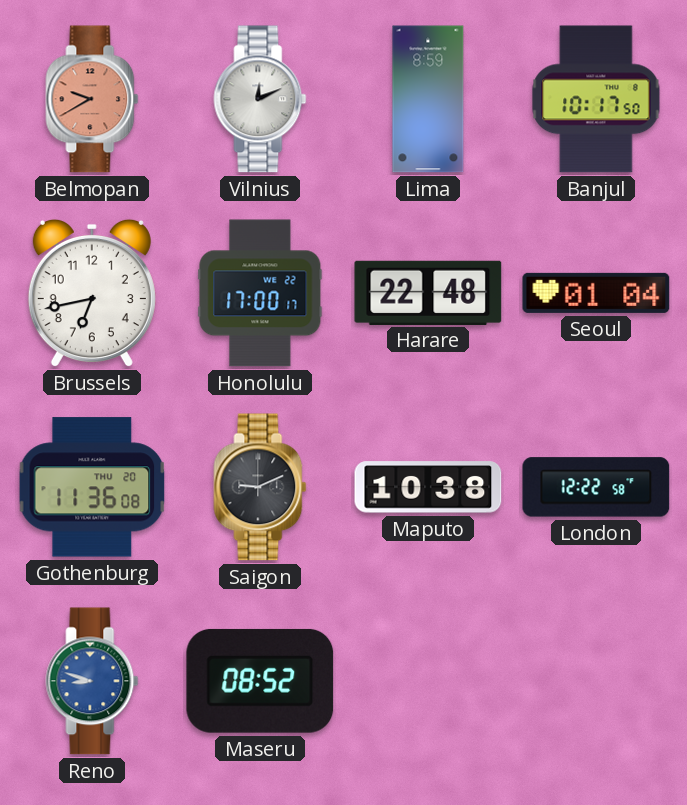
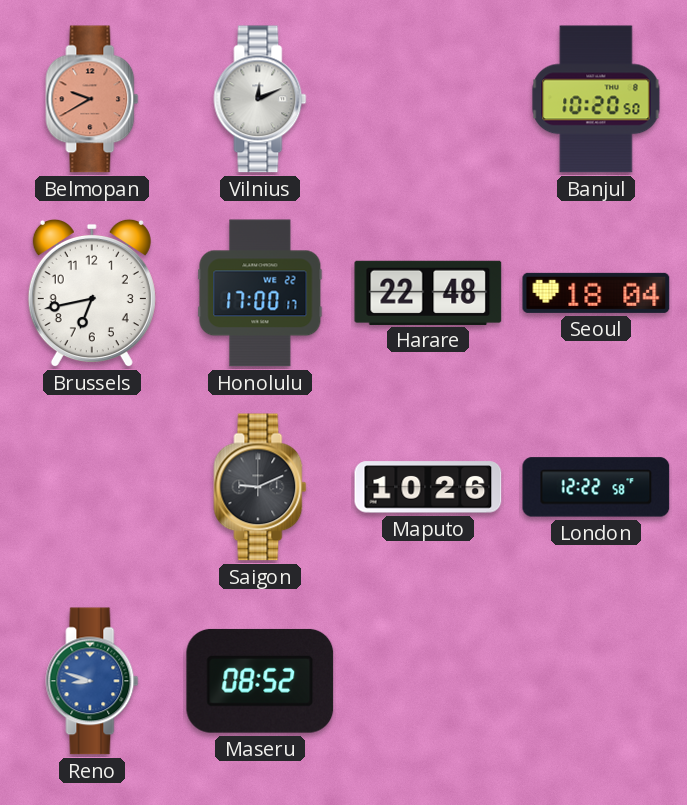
Lima: 8:59 -> none (428, 99)
Banjul: 10:17 -> 10:20 (596, 99)
Seoul: 01:04 -> 18:04 (596, 293)
Gothenburg: 11:36 -> none (92, 487)
Maputo: 10:38 -> 10:26 (428, 487)
